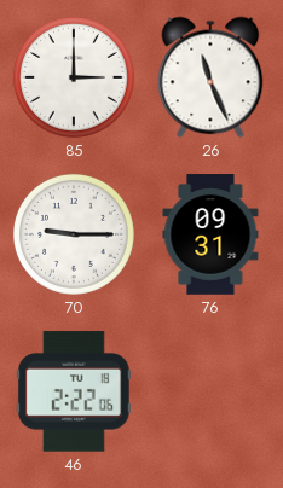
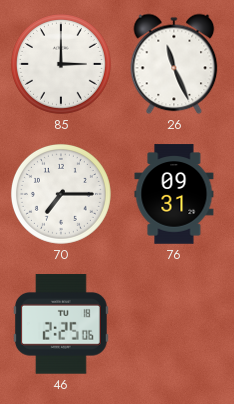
70: 9:15 -> 7:15 (61, 194)
46: 2:22 -> 2:25 (61, 324)
